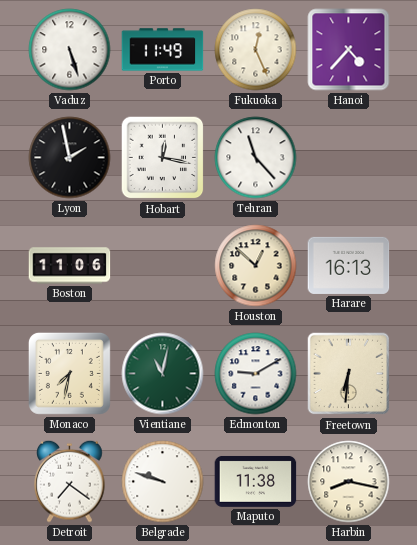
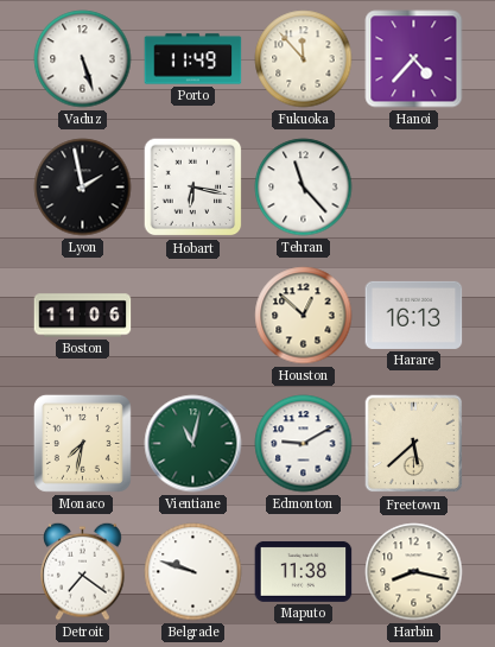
Fukuoka: 12:26 -> 11:53 (304, 59)
Hobart: 12:17 -> 6:17 (193, 188)
Freetown: 6:31 -> 5:38 (414, 444)
